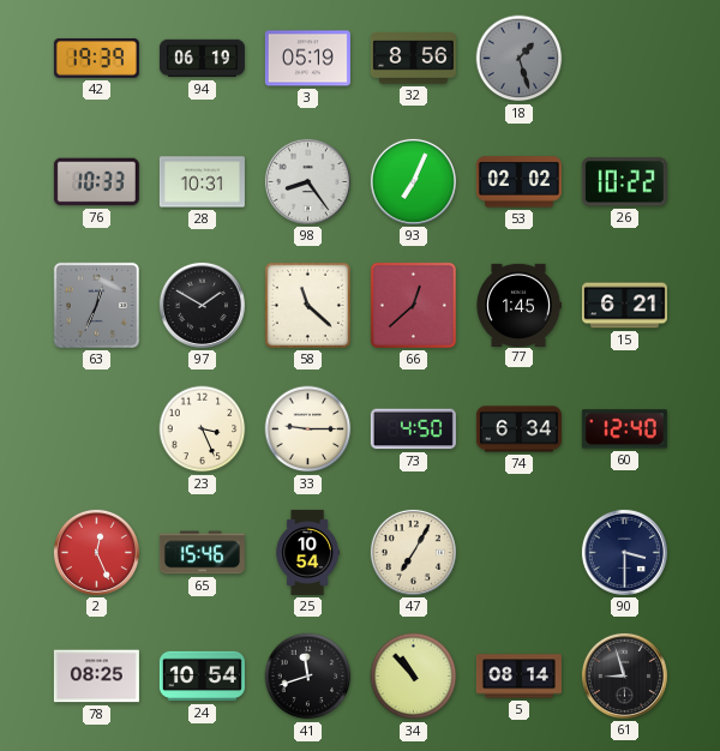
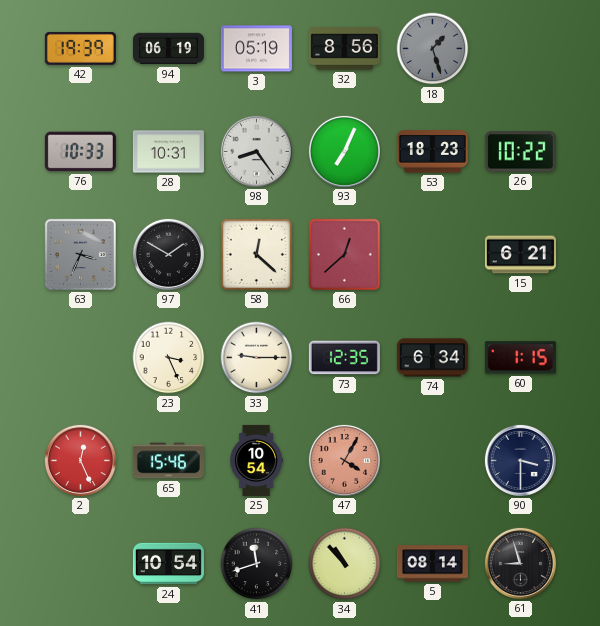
53: 02:02 -> 18:23 (432, 152)
63: 12:34 -> 3:34 (80, 254)
58: 11:22 -> 12:22 (256, 254)
77: 1:45 -> none (518, 305)
73: 4:50 -> 12:35 (344, 358)
60: 12:40 -> 1:15 (520, 358)
47: 7:05 -> 4:05 (344, 460)
47 dial: cream -> salmon (344, 460)
78: 08:25 -> none (96, 677)
